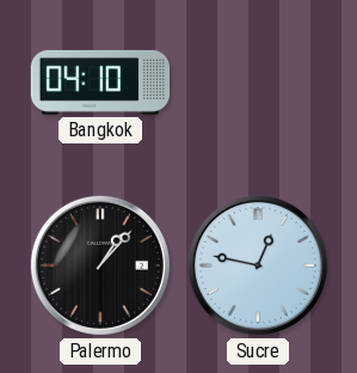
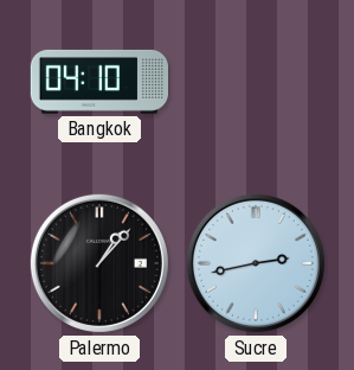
Sucre: 12:47 -> 2:43 (256, 263)
